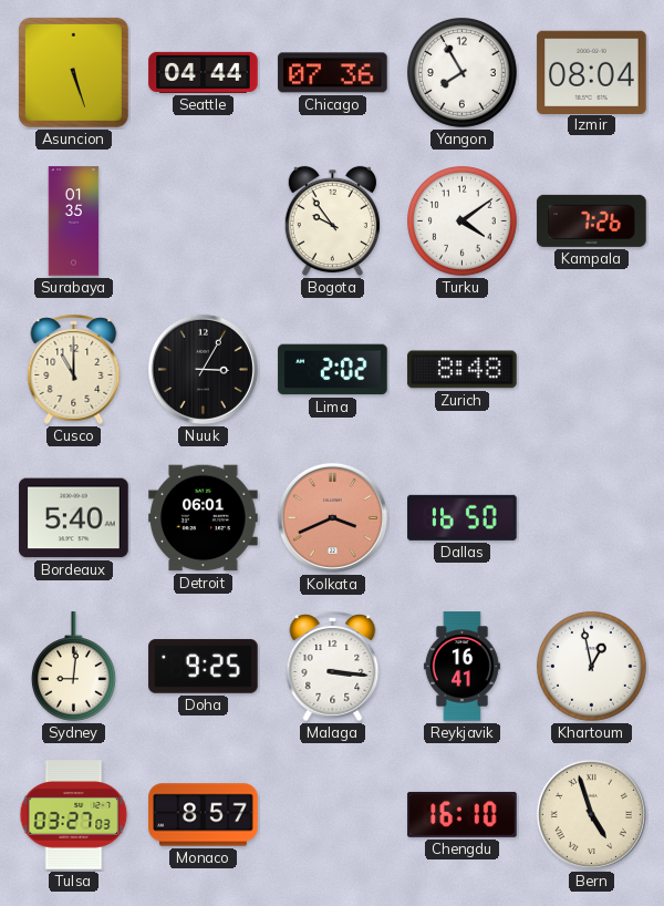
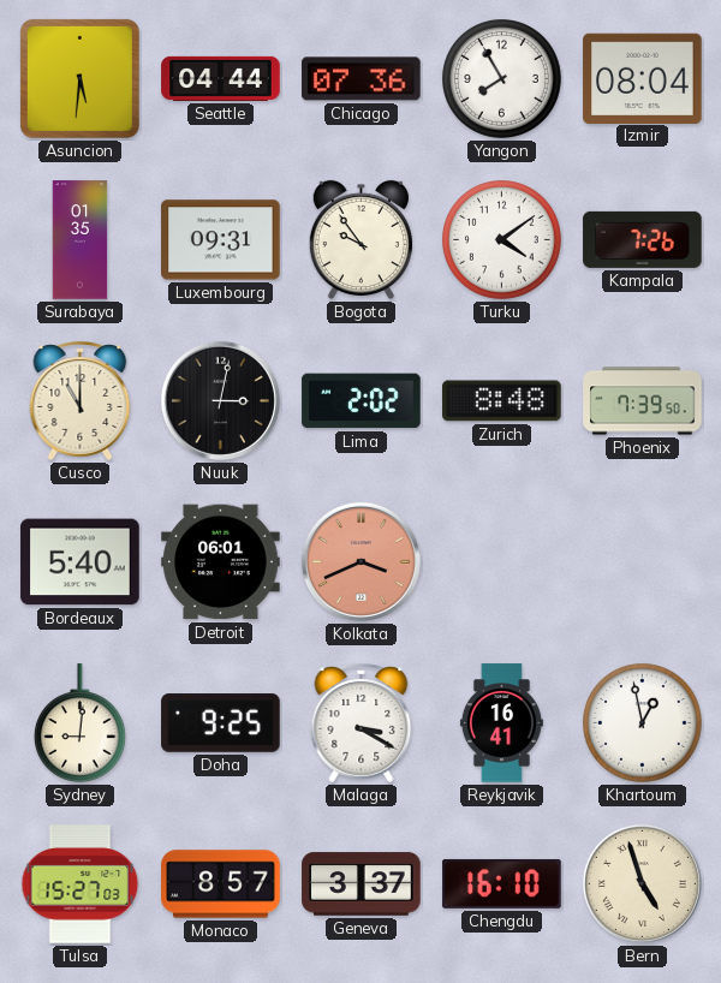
Asuncion: 5:27 -> 5:31 (79, 78)
Luxembourg: none -> 09:31 (221, 240)
Nuuk: 3:05 -> 3:02 (220, 400)
Phoenix: none -> 7:39 (643, 401)
Dallas: 16:50 -> none (463, 517)
Malaga: 3:16 -> 3:20 (362, 722)
Tulsa: 03:27 -> 15:27 (81, 884)
Geneva: none -> 3:37 (362, 884)
